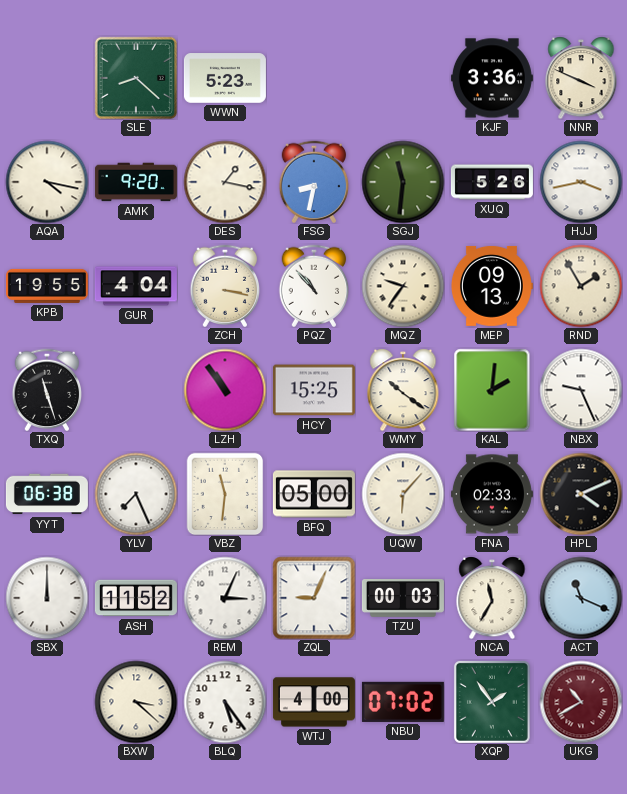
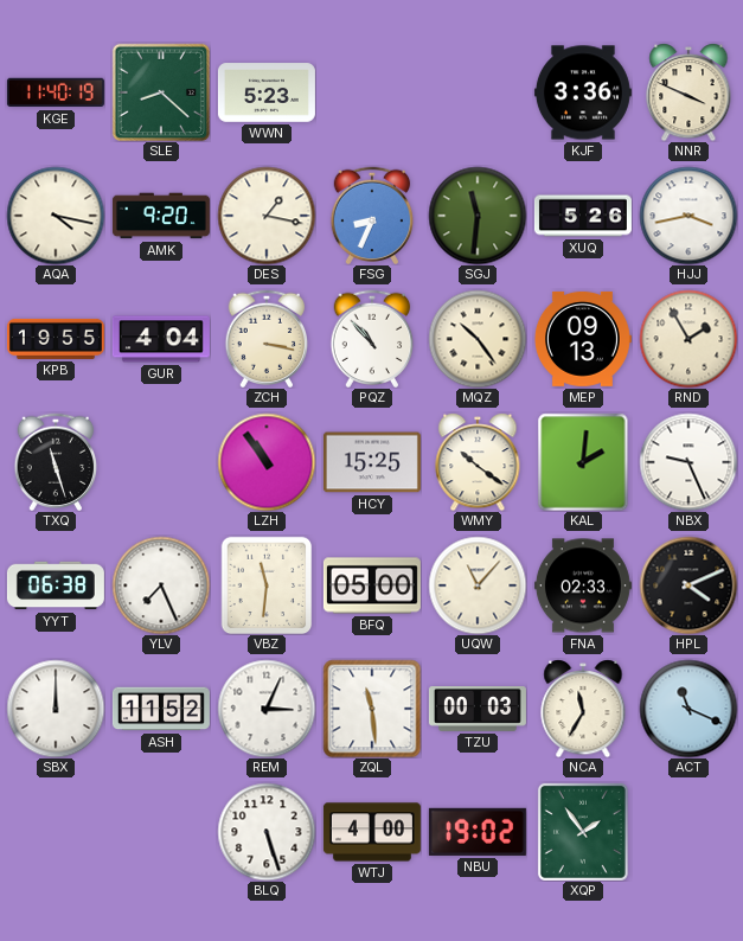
KGE: none -> 11:40 (56, 92)
FSG: 8:32 -> 8:34 (372, 216)
MQZ: 9:36 -> 10:24 (478, 339)
UQW: 6:07 -> 11:07 (478, 585)
ZQL: 9:04 -> 11:29 (372, 709)
BXW: 3:22 -> none (136, 702)
BLQ: 5:24 -> 5:27 (267, 832)
NBU: 07:02 -> 19:02 (478, 832)
UKG: 10:40 -> none (581, 702)
